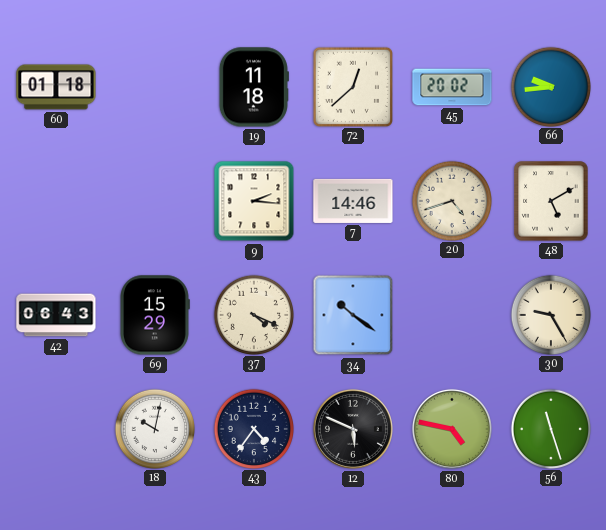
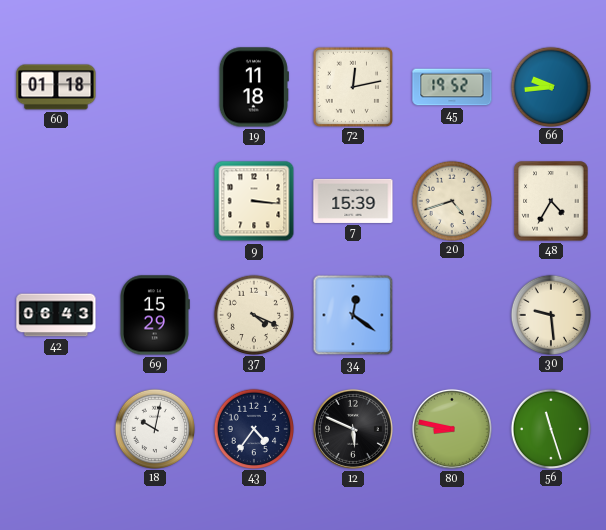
72: 12:38 -> 12:13 (352, 86)
45: 20:02 -> 19:52 (452, 87)
9: 2:16 -> 3:16 (254, 201)
7: 14:46 -> 15:39 (353, 201)
48: 5:10 -> 4:35 (551, 201)
34: 10:21 -> 12:21 (353, 315)
30: 9:25 -> 9:29 (550, 314)
80: 4:47 -> 8:47 (452, 429)
